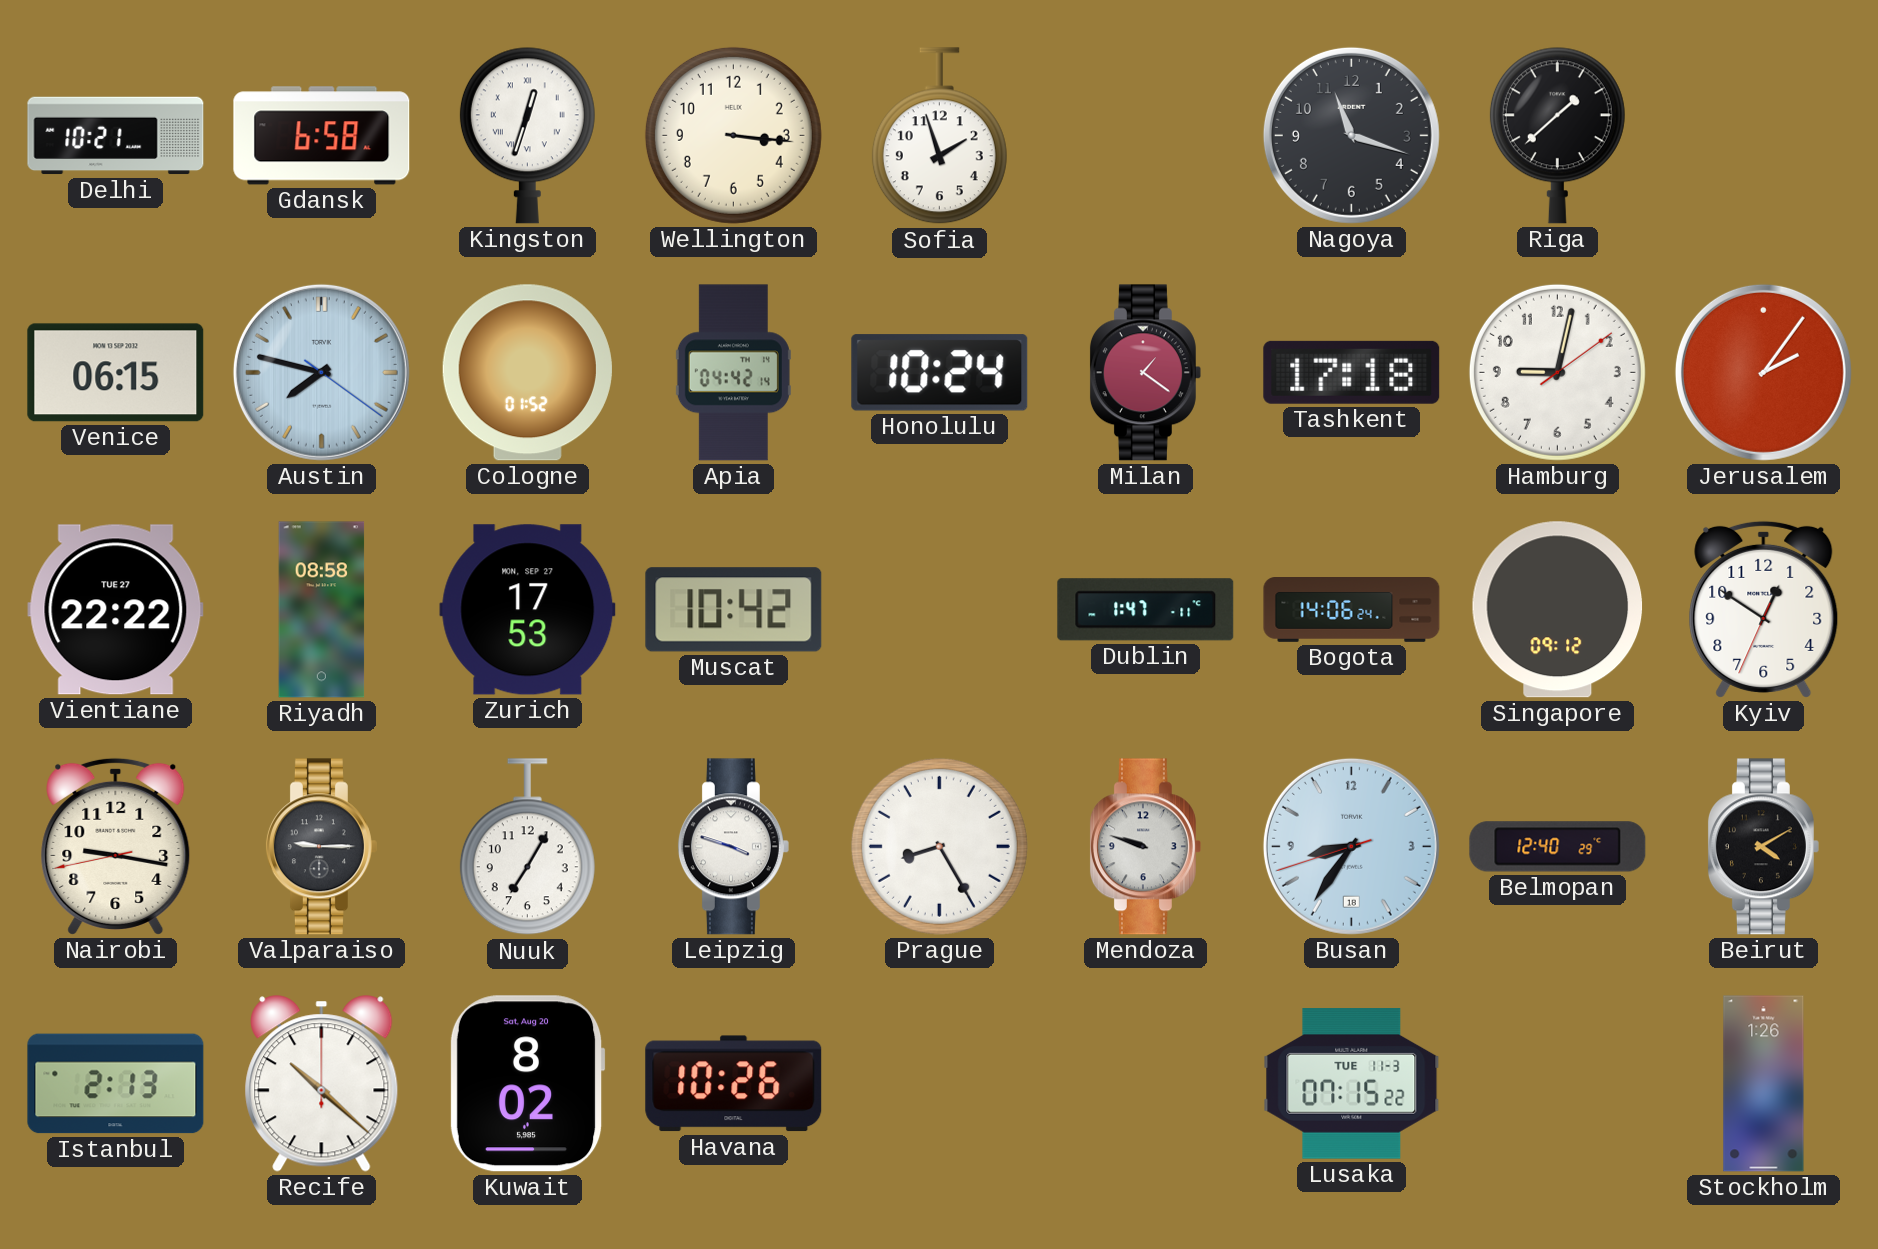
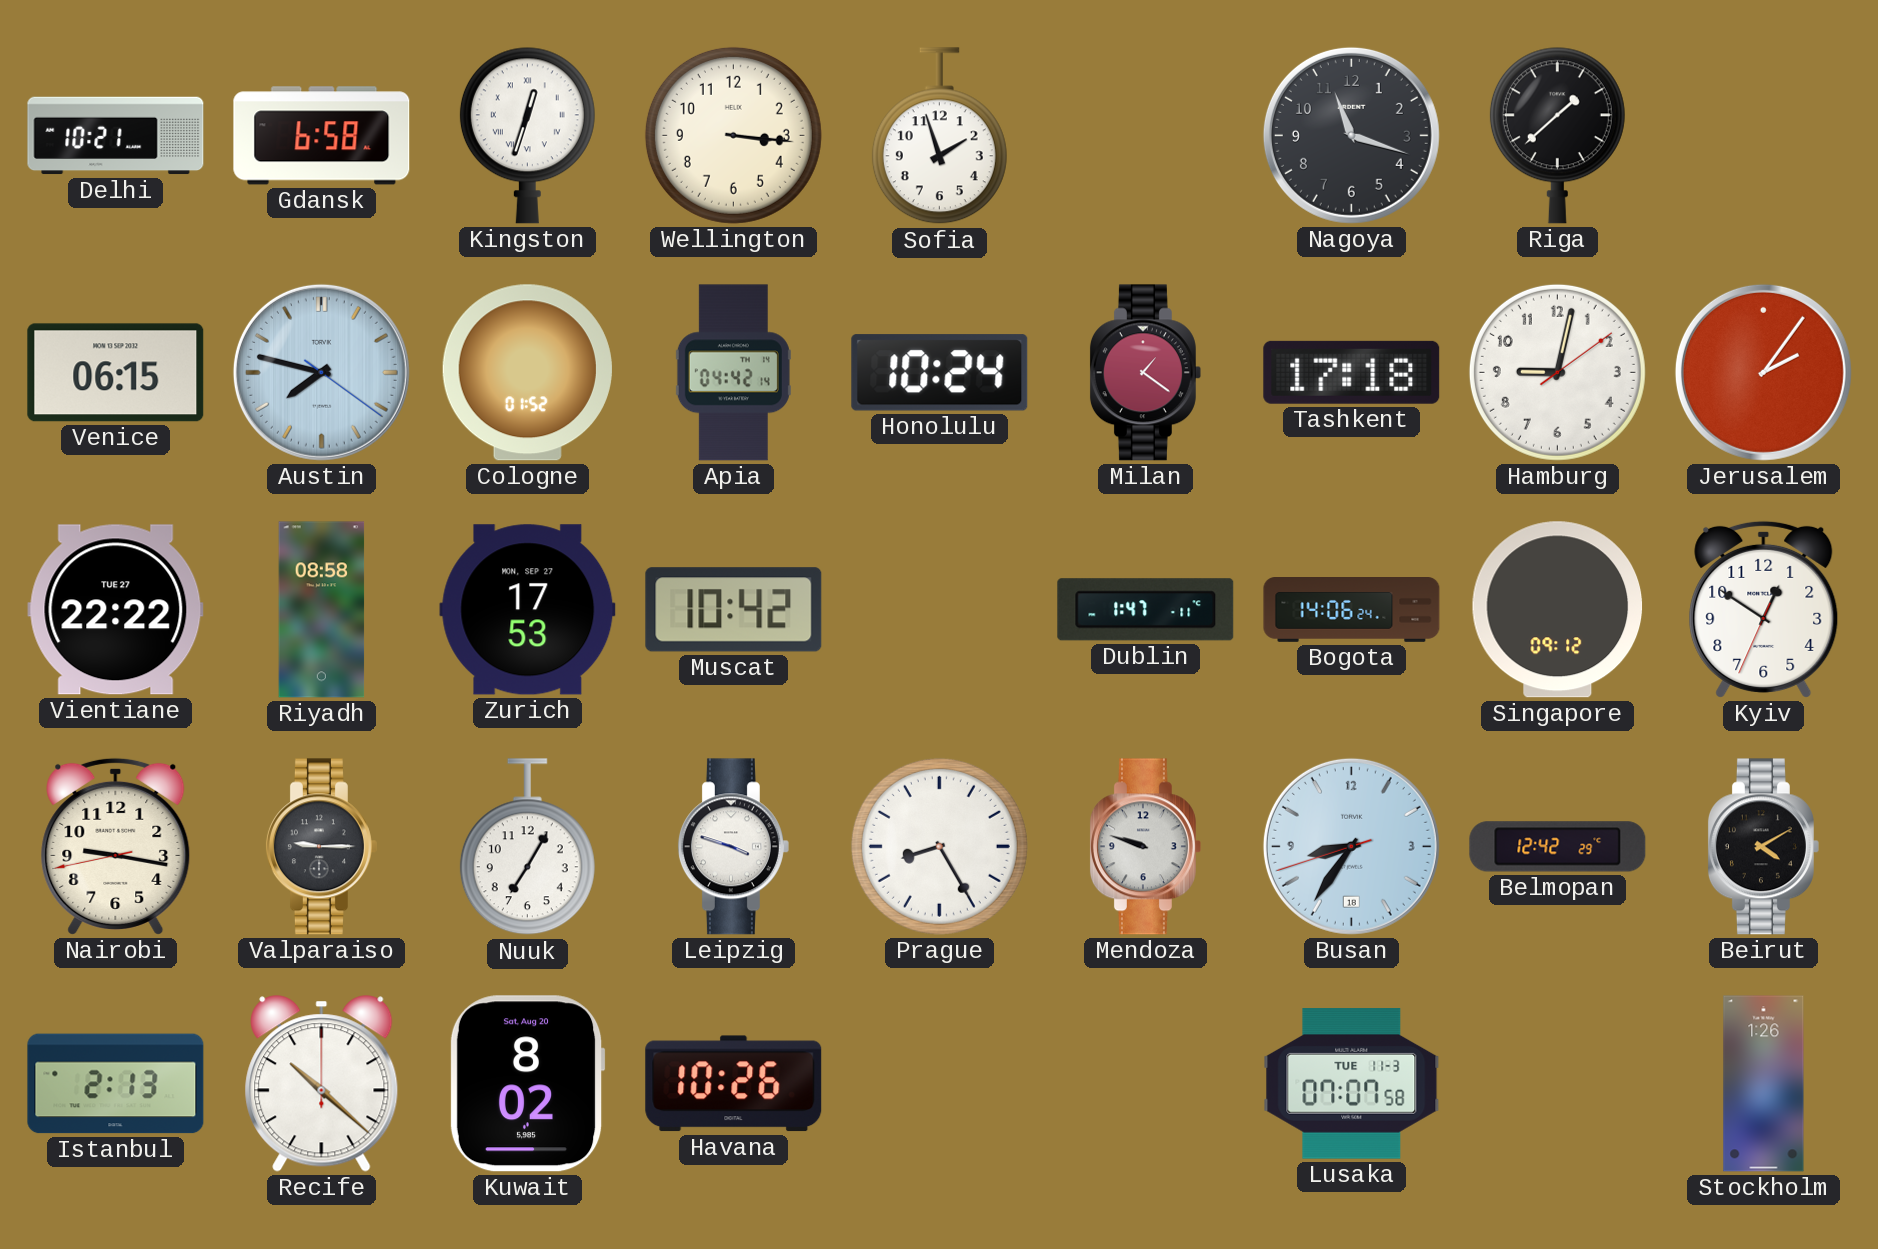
Belmopan: 12:40 -> 12:42 (1558, 847)
Lusaka: 07:15 -> 07:07 (1352, 1084)
